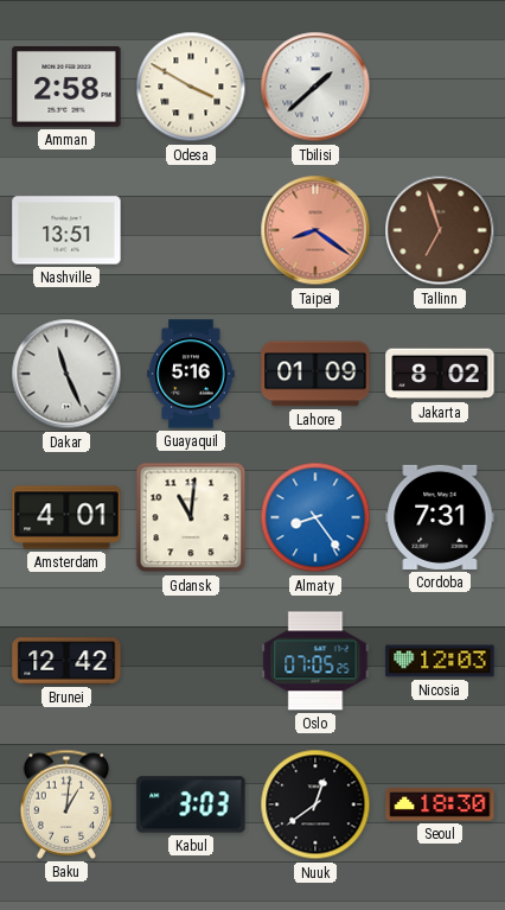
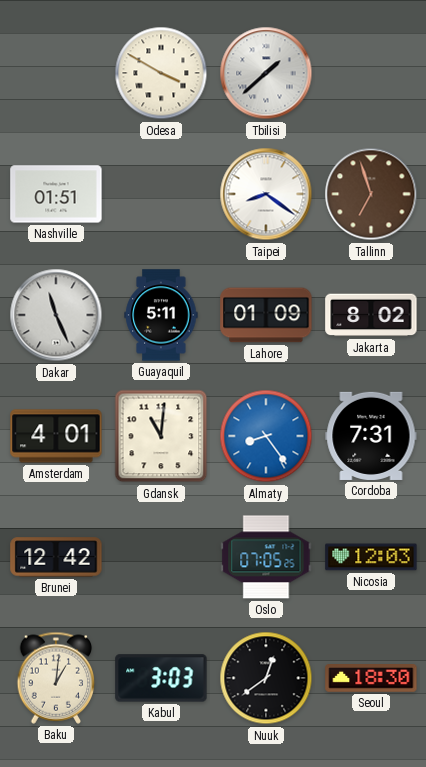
Amman: 2:58 -> none (66, 88)
Nashville: 13:51 -> 01:51 (56, 194)
Taipei dial: salmon -> white (266, 194)
Guayaquil: 5:16 -> 5:11 (161, 315)
